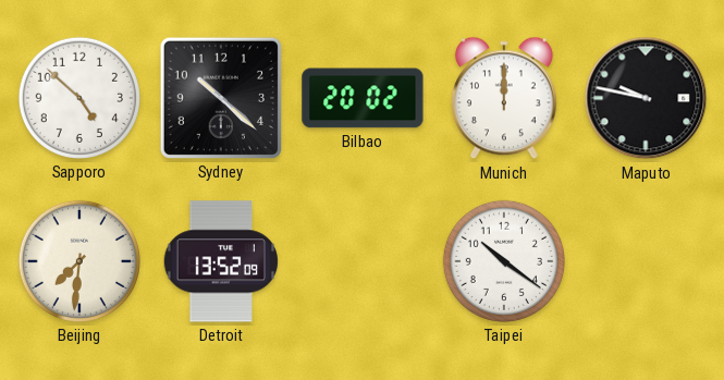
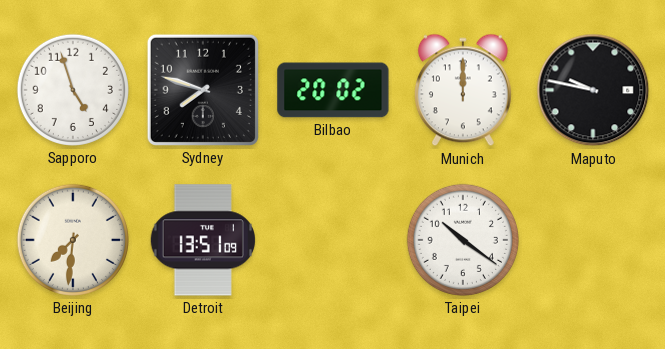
Sapporo: 4:52 -> 4:57 (73, 90)
Sydney: 10:22 -> 7:48 (203, 90)
Detroit: 13:52 -> 13:51 (203, 240)
